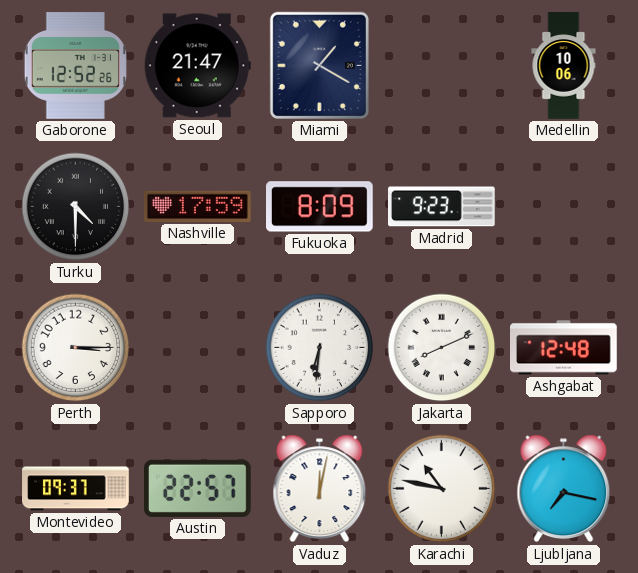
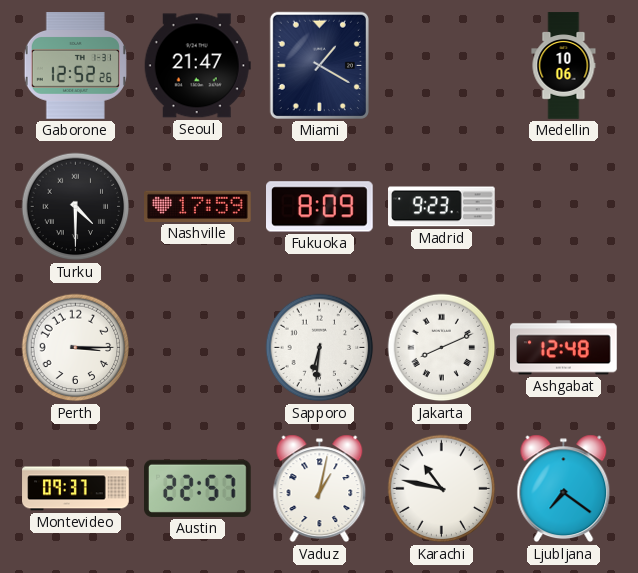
Vaduz: 12:02 -> 1:02 (320, 489)
Ljubljana: 7:17 -> 7:21 (564, 489)
